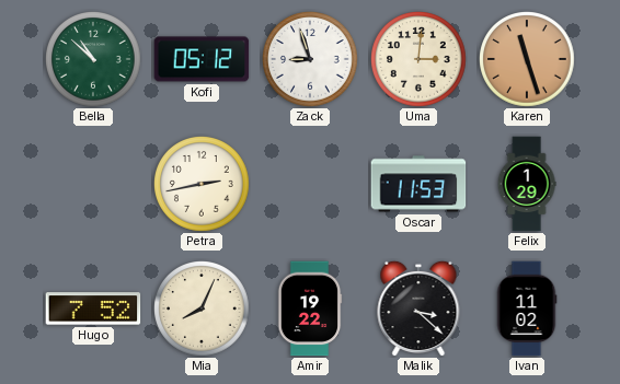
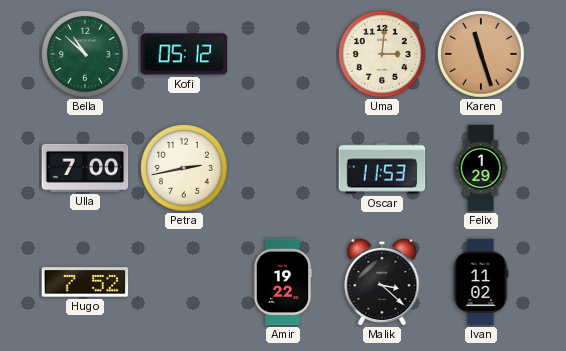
Zack: 8:57 -> none (310, 60)
Ulla: none -> 7:00 (85, 168)
Mia: 8:04 -> none (202, 310)
